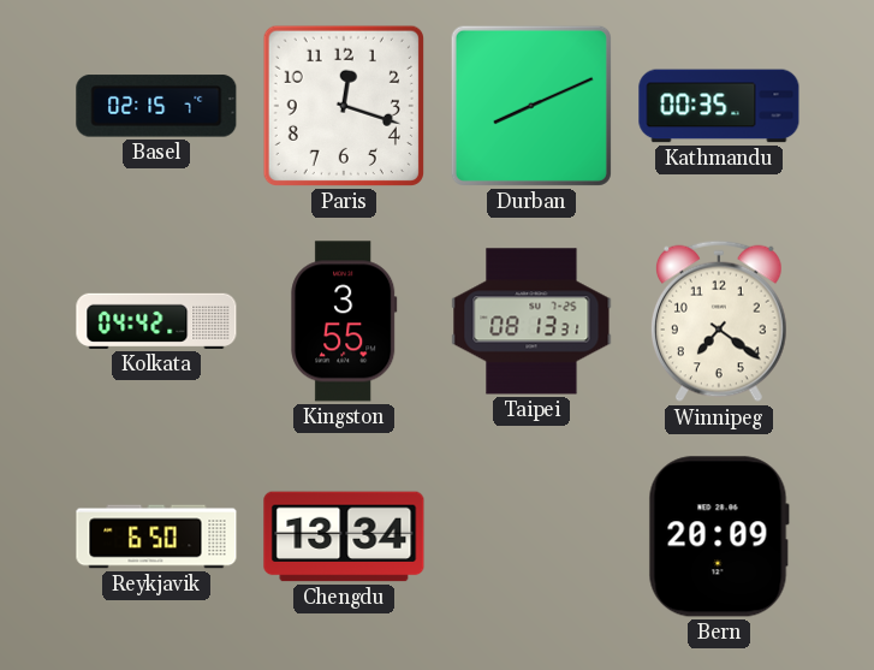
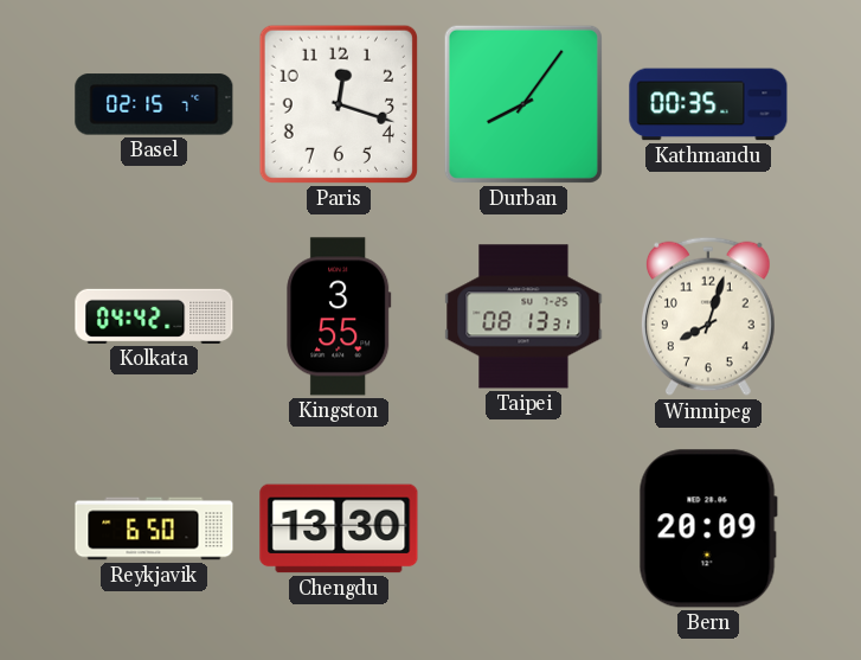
Durban: 8:11 -> 8:06 (523, 104)
Winnipeg: 7:21 -> 8:03 (709, 316)
Chengdu: 13:34 -> 13:30 (339, 528)
